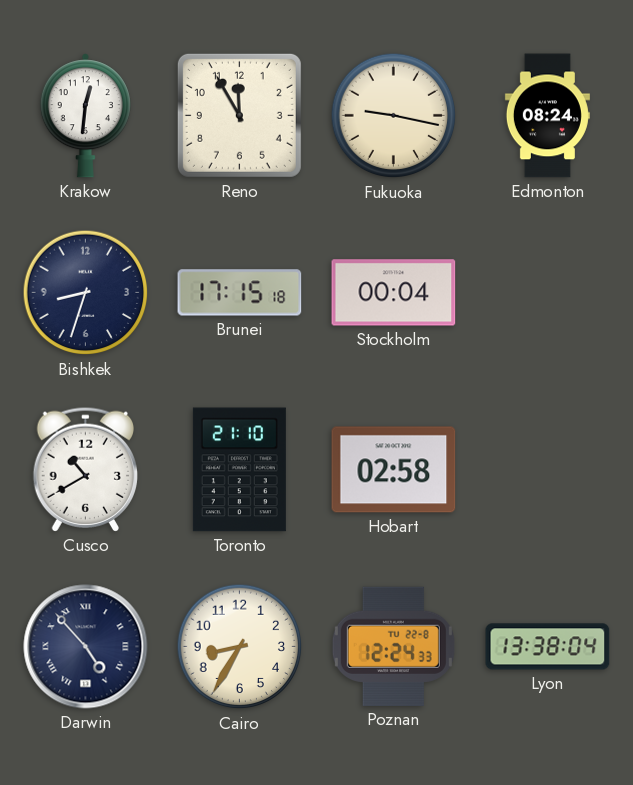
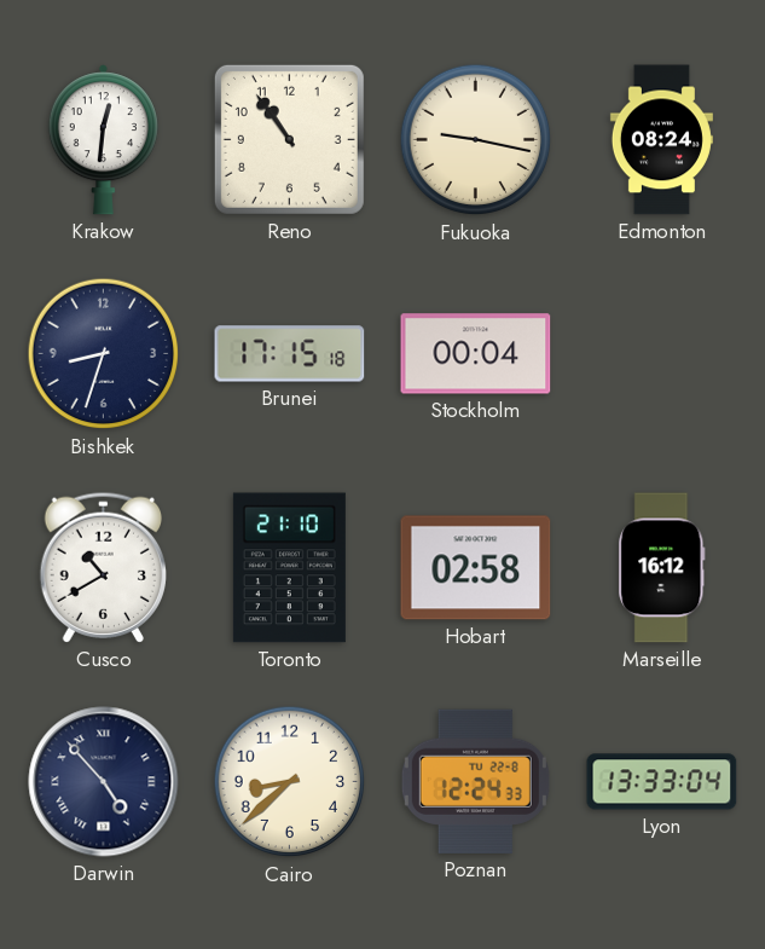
Reno: 11:55 -> 10:54 (289, 139)
Marseille: none -> 16:12 (662, 568)
Cairo: 8:35 -> 8:38 (290, 782)
Lyon: 13:38 -> 13:33 (662, 782)
